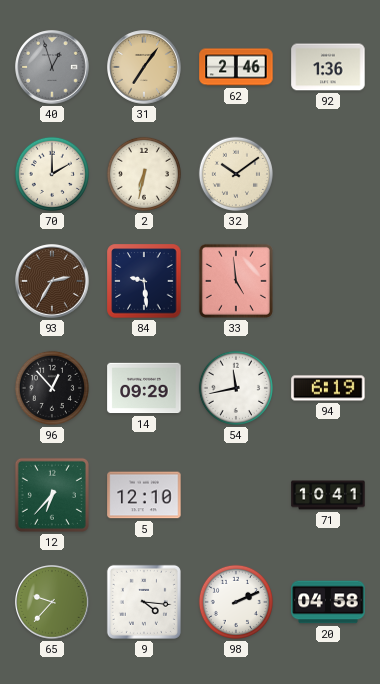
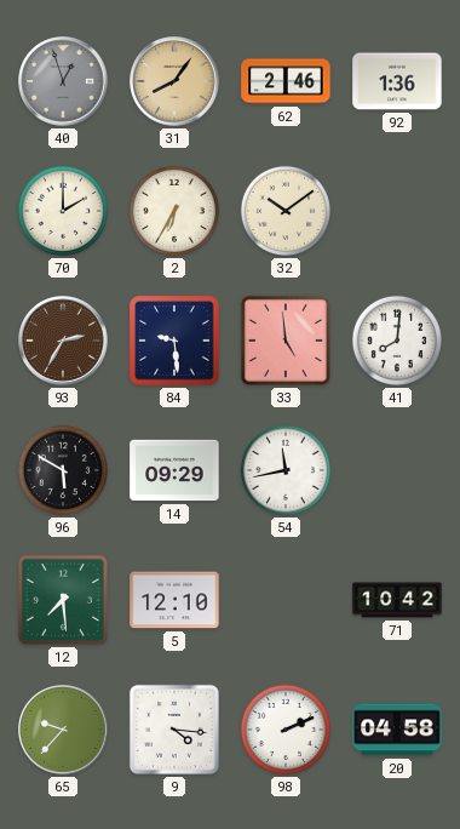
31: 7:06 -> 8:06 (174, 81)
2: 6:32 -> 6:35 (174, 211)
41: none -> 8:01 (397, 341)
96: 12:53 -> 5:50 (63, 470)
94: 6:19 -> none (328, 388)
12: 6:37 -> 7:29 (63, 600)
71: 10:41 -> 10:42 (397, 600)
